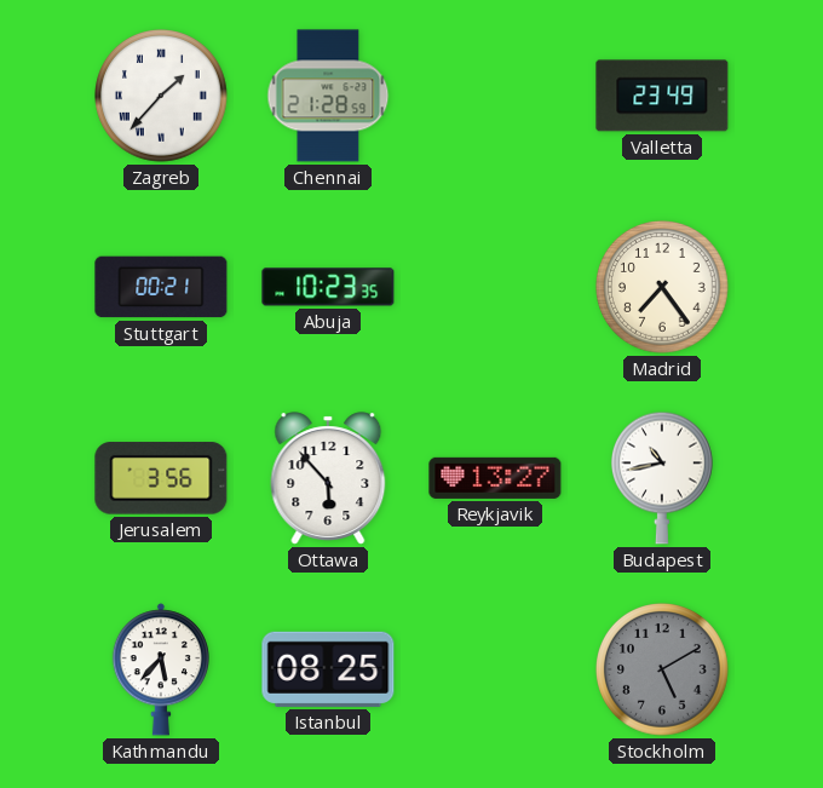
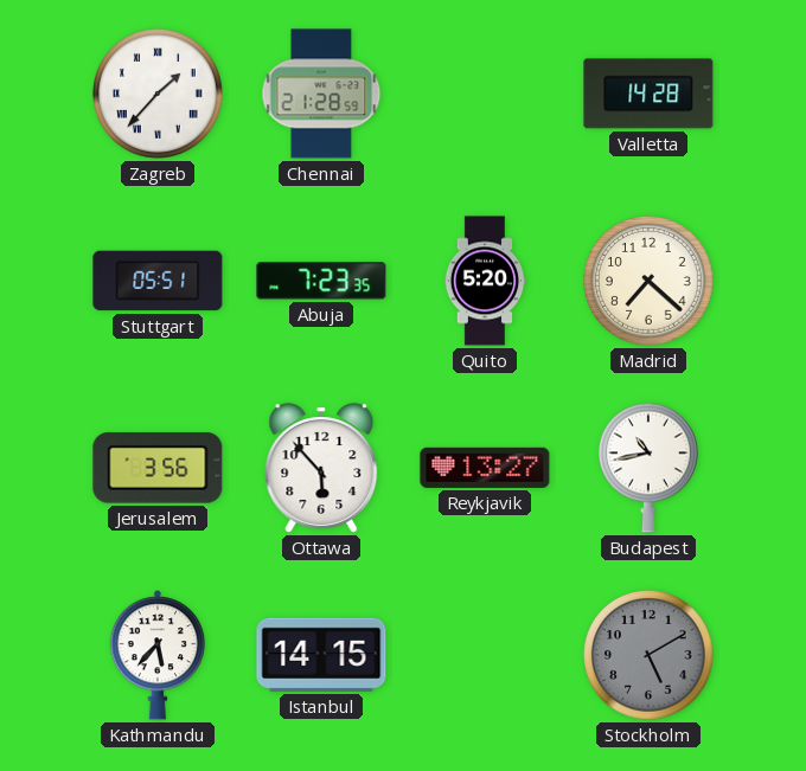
Valletta: 23:49 -> 14:28 (648, 94)
Stuttgart: 00:21 -> 05:51 (158, 281)
Abuja: 10:23 -> 7:23 (321, 281)
Quito: none -> 5:20 (485, 281)
Madrid: 7:24 -> 7:22 (650, 282)
Istanbul: 08:25 -> 14:15 (321, 655)
